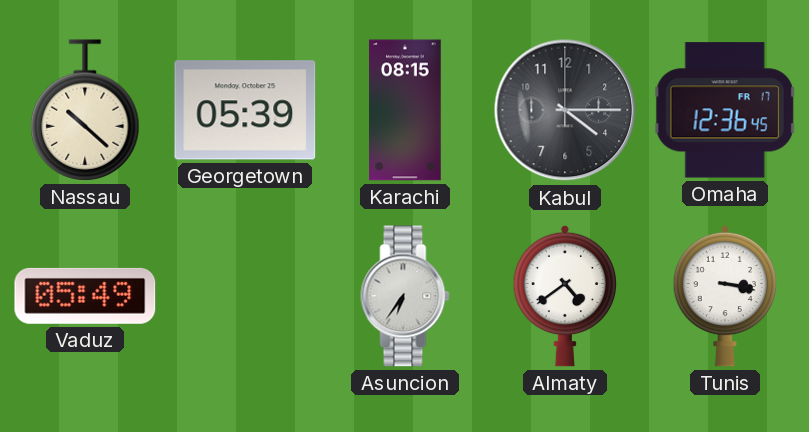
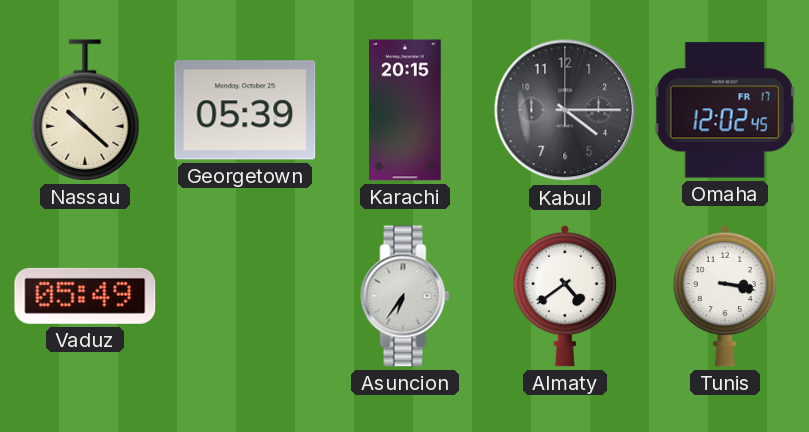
Karachi: 08:15 -> 20:15 (405, 110)
Omaha: 12:36 -> 12:02 (725, 110)
